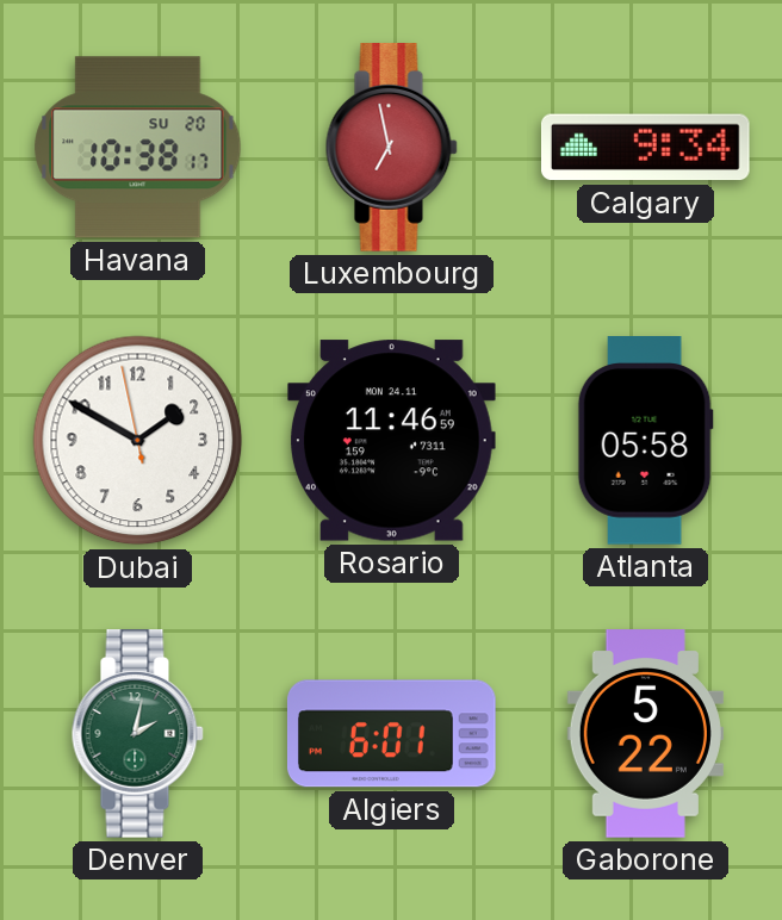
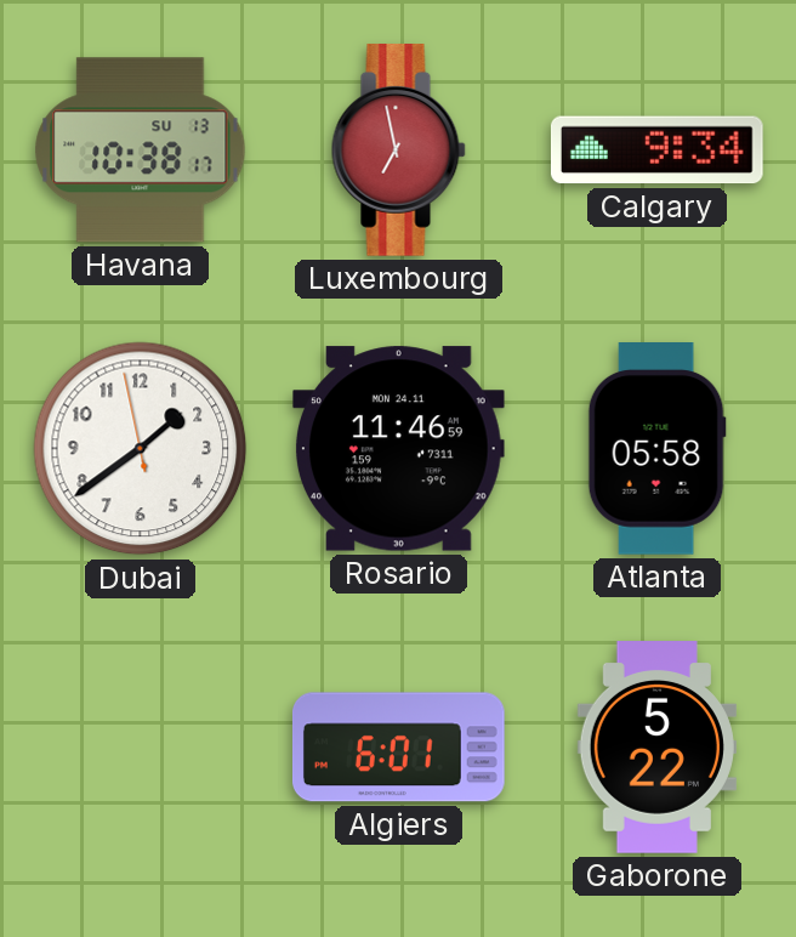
Havana date: SU 20 -> SU 13 (141, 151)
Dubai: 1:49 -> 1:38 (141, 449)
Denver: 2:02 -> none (137, 734)
